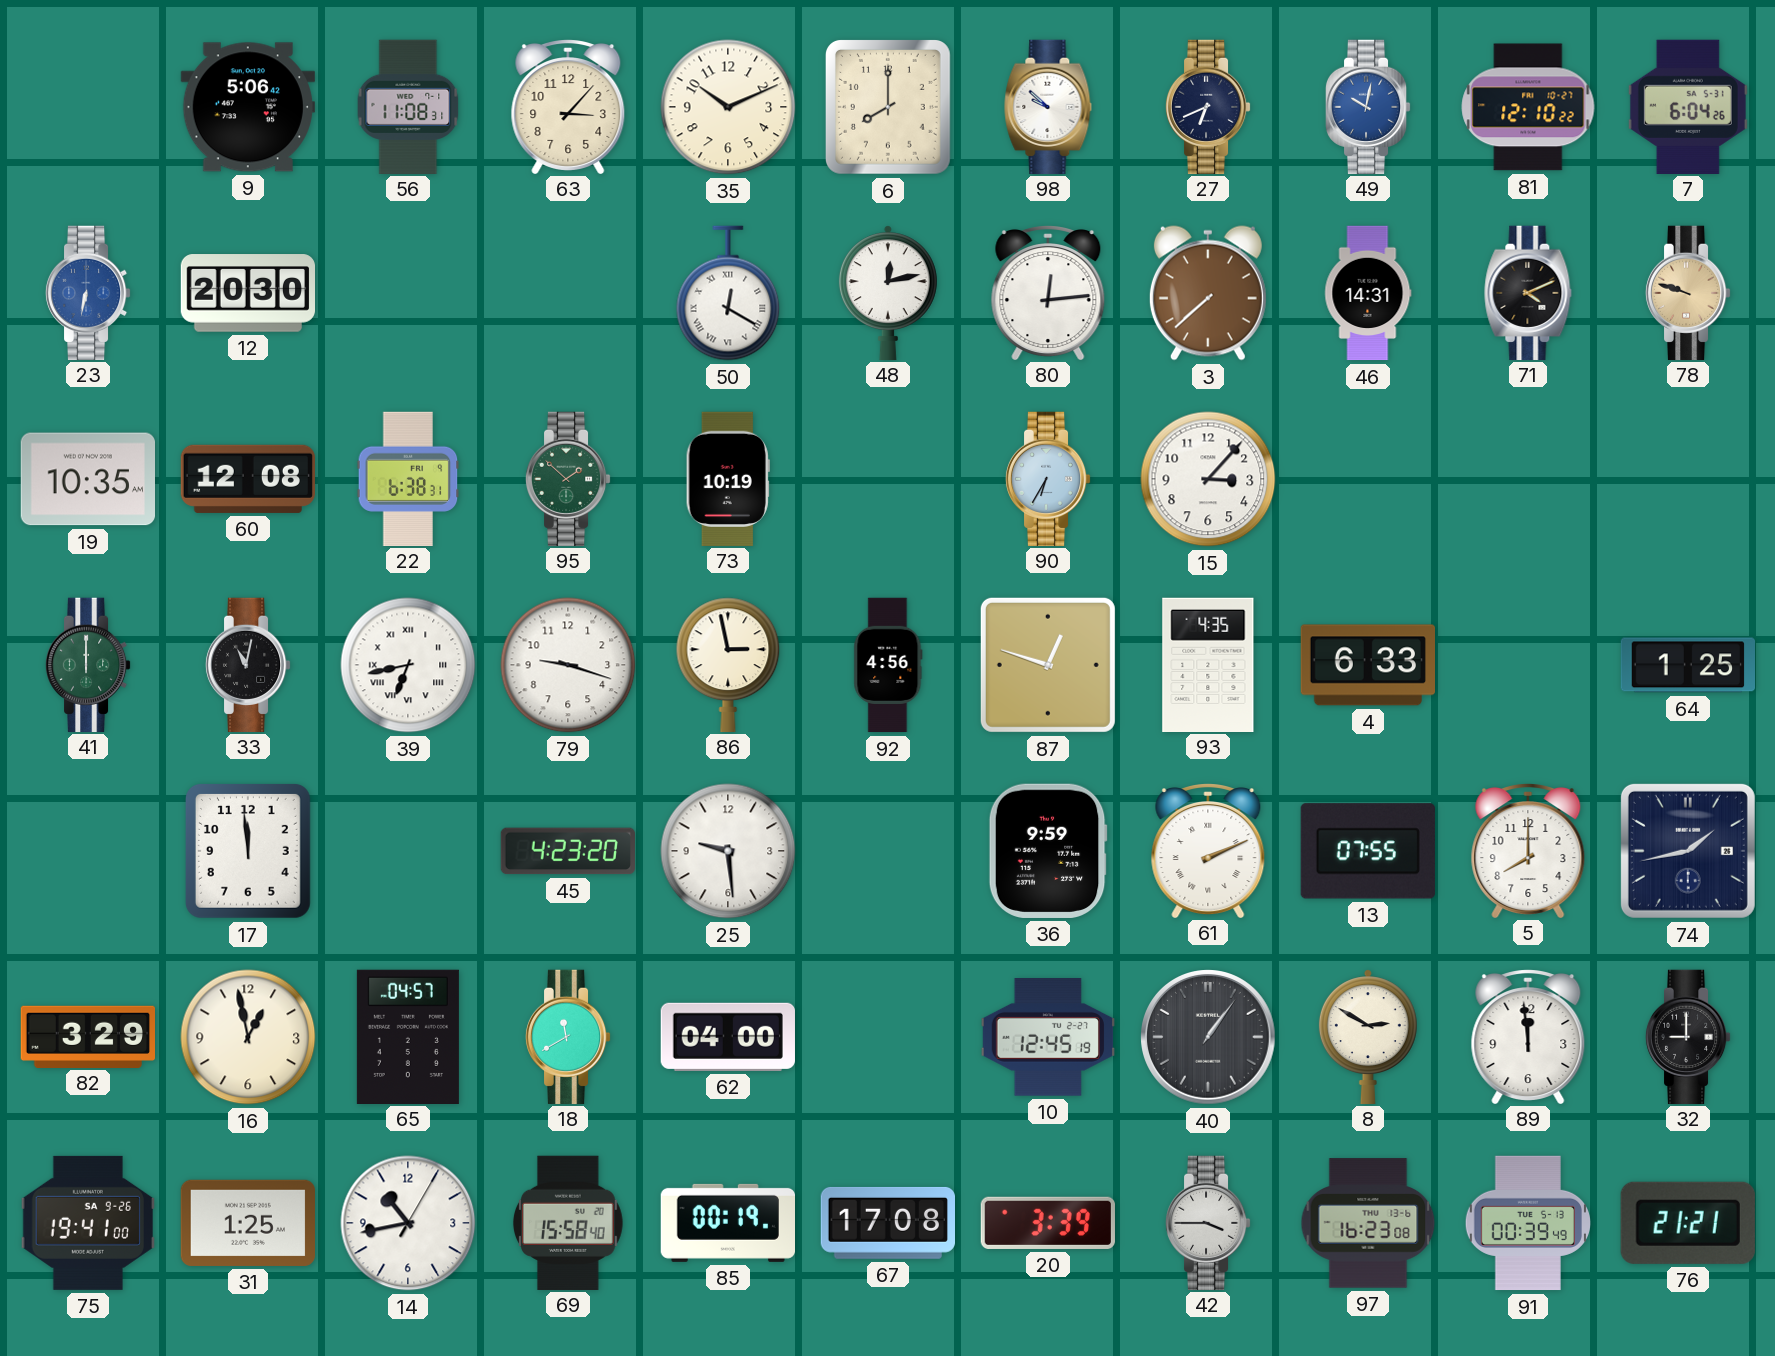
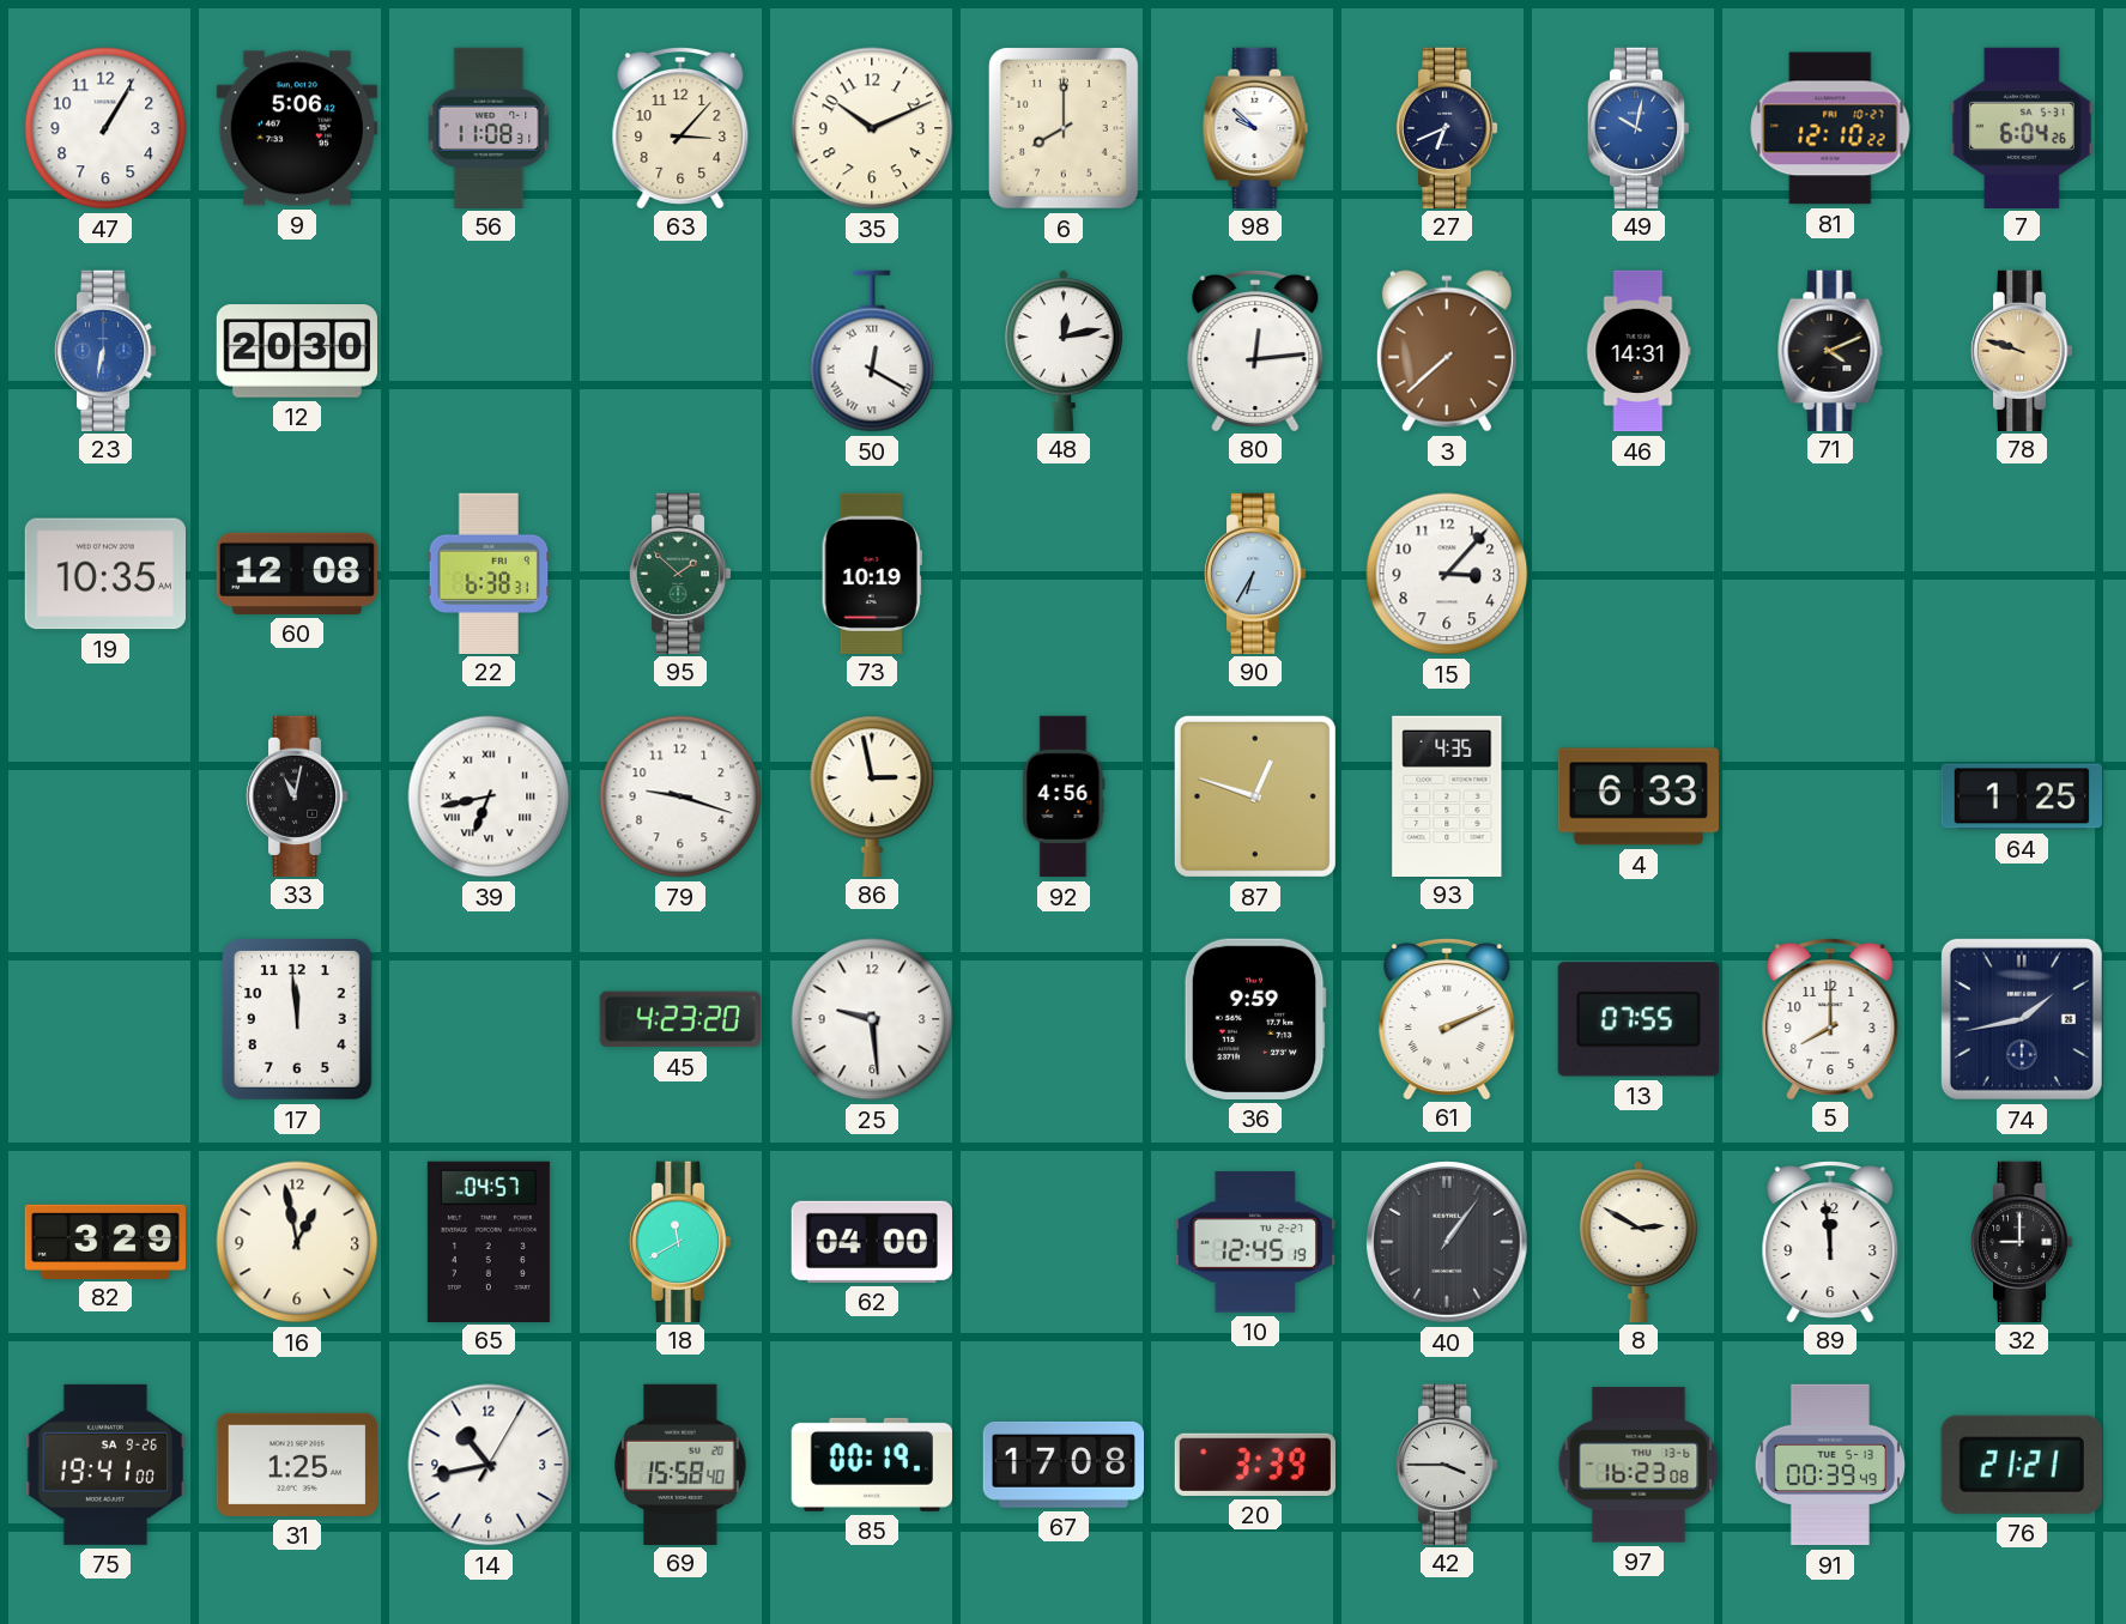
47: none -> 1:05 (105, 128)
41: 12:00 -> none (88, 664)
